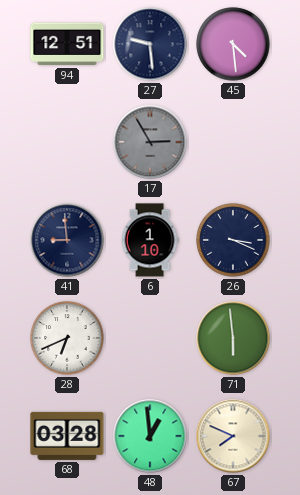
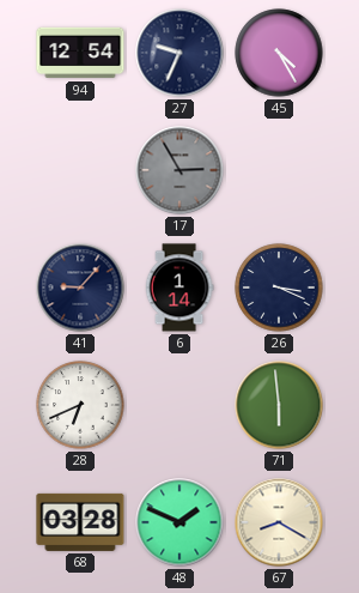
94: 12:51 -> 12:54 (80, 53)
27: 9:29 -> 9:34 (180, 53)
45: 4:29 -> 4:25 (279, 53)
41: 8:59 -> 9:07 (80, 288)
6: 1:10 -> 1:14 (180, 288)
48: 12:59 -> 1:49 (180, 522)
67: 7:49 -> 8:20 (279, 522)
